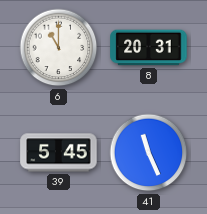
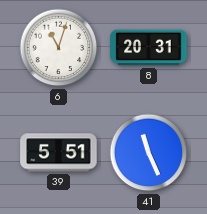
6: 11:00 -> 11:03 (59, 48)
39: 5:45 -> 5:51 (59, 153)
